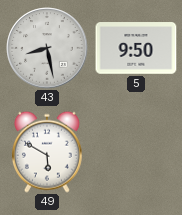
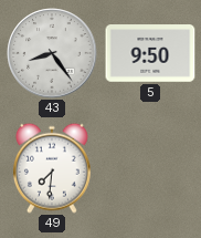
43: 8:28 -> 8:24 (52, 53)
49: 5:50 -> 7:31 (52, 168)
